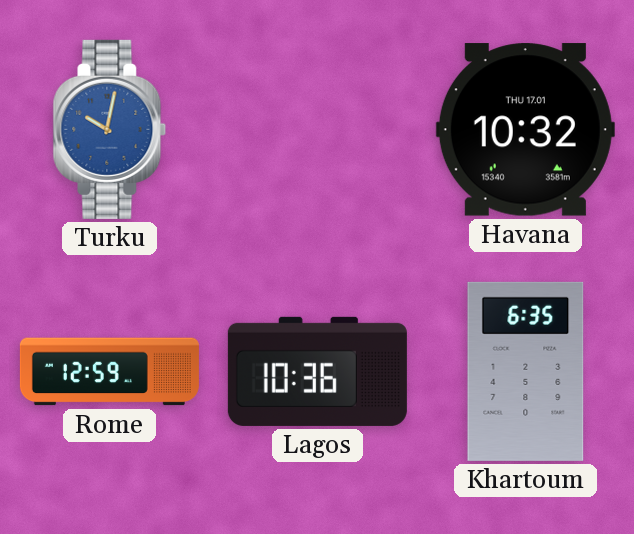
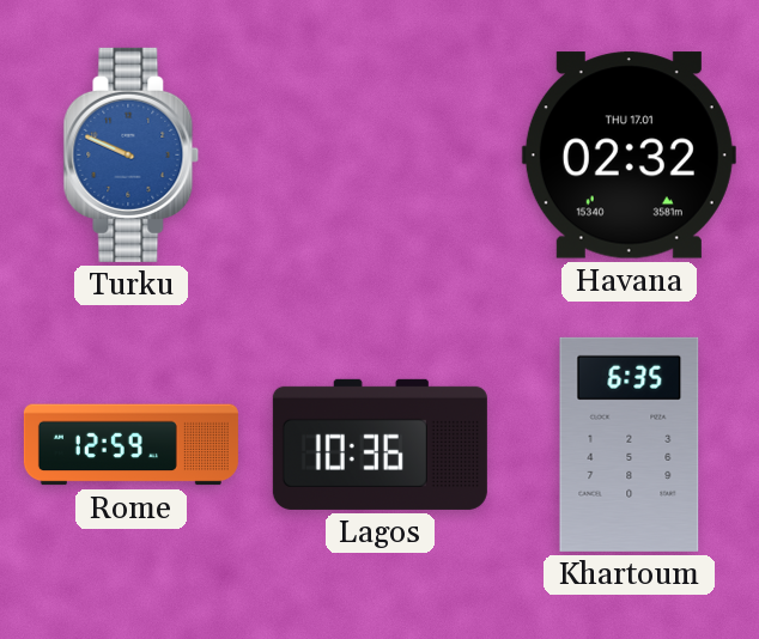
Turku: 10:02 -> 9:49 (132, 154)
Havana: 10:32 -> 02:32 (629, 156)
